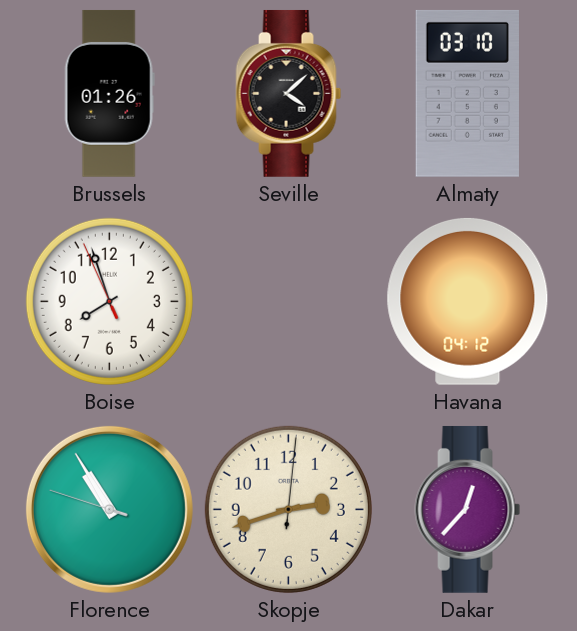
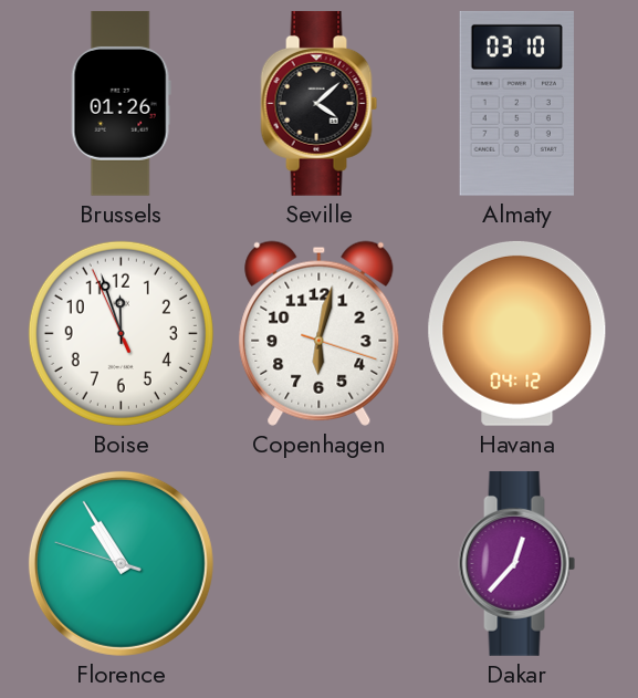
Boise: 7:56 -> 11:56 (121, 333)
Copenhagen: none -> 6:02 (320, 333)
Skopje: 2:42 -> none (288, 509)
